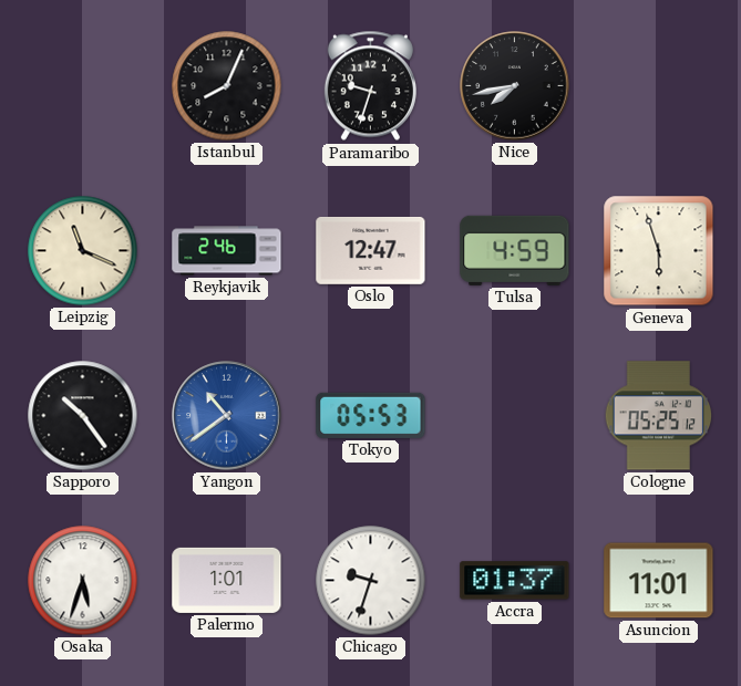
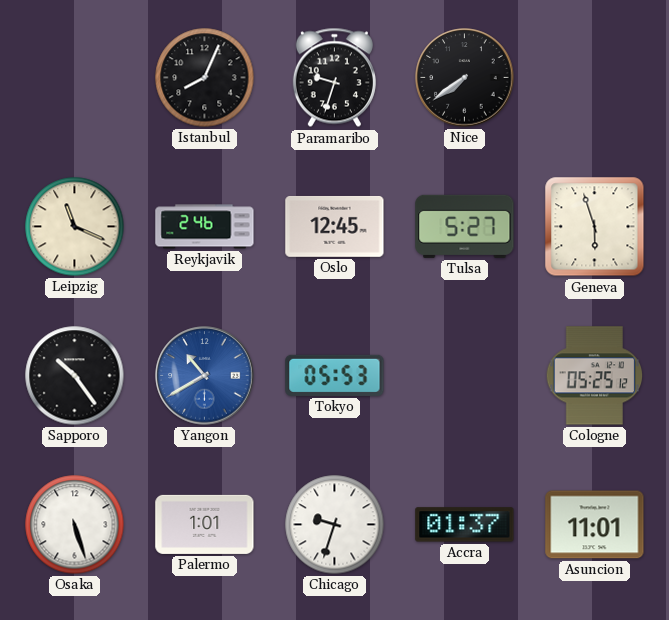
Nice: 7:43 -> 7:39 (465, 78)
Oslo: 12:47 -> 12:45 (335, 226)
Tulsa: 4:59 -> 5:27 (465, 226)
Yangon: 10:39 -> 10:40 (205, 376)
Osaka: 5:33 -> 5:27 (75, 525)
